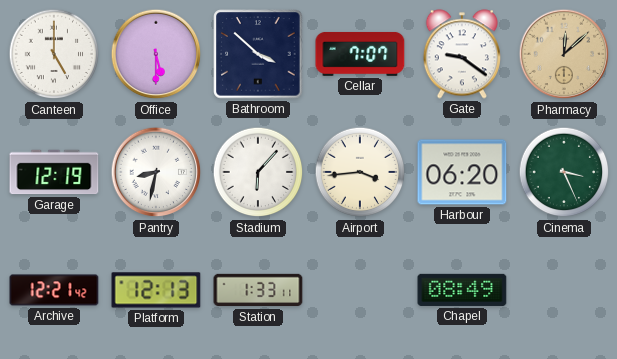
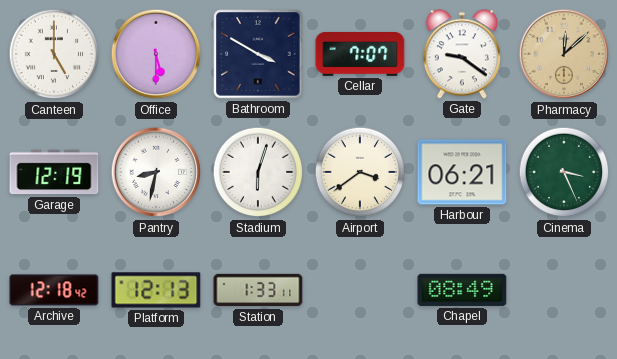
Bathroom: 3:52 -> 3:50 (258, 54)
Stadium: 6:07 -> 6:03 (258, 172)
Airport: 3:44 -> 3:39 (360, 172)
Harbour: 06:20 -> 06:21 (462, 172)
Archive: 12:21 -> 12:18 (54, 290)
